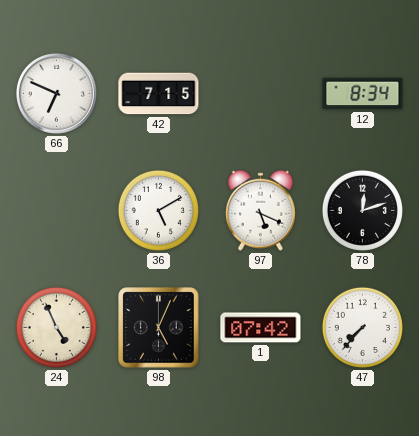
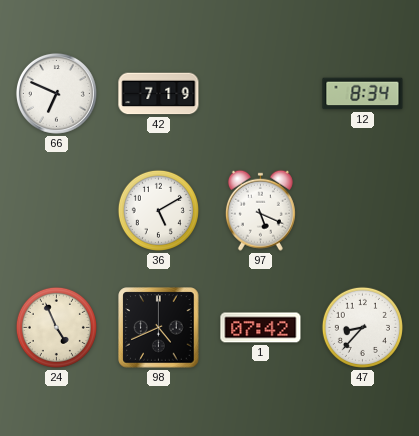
42: 7:15 -> 7:19 (159, 94)
78: 12:12 -> none (362, 210)
98: 5:04 -> 4:41 (159, 328)
47: 7:37 -> 8:37 (362, 327)
